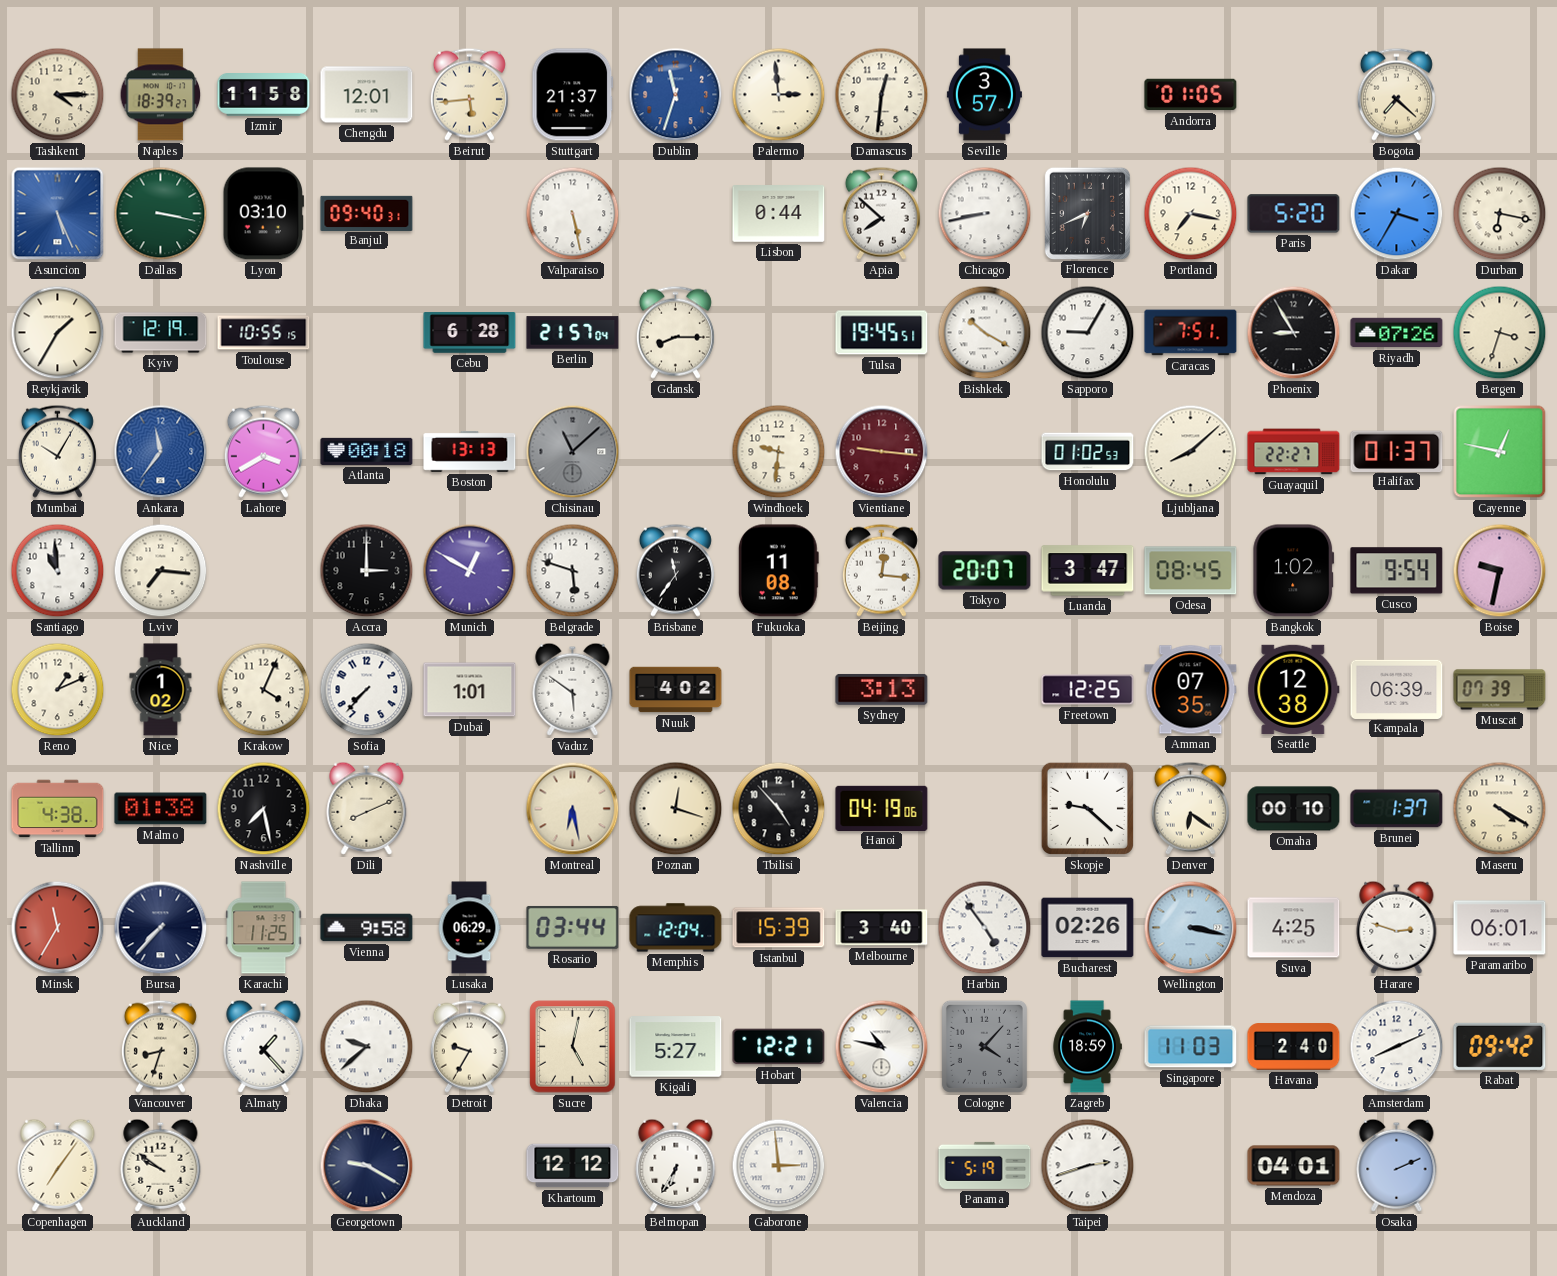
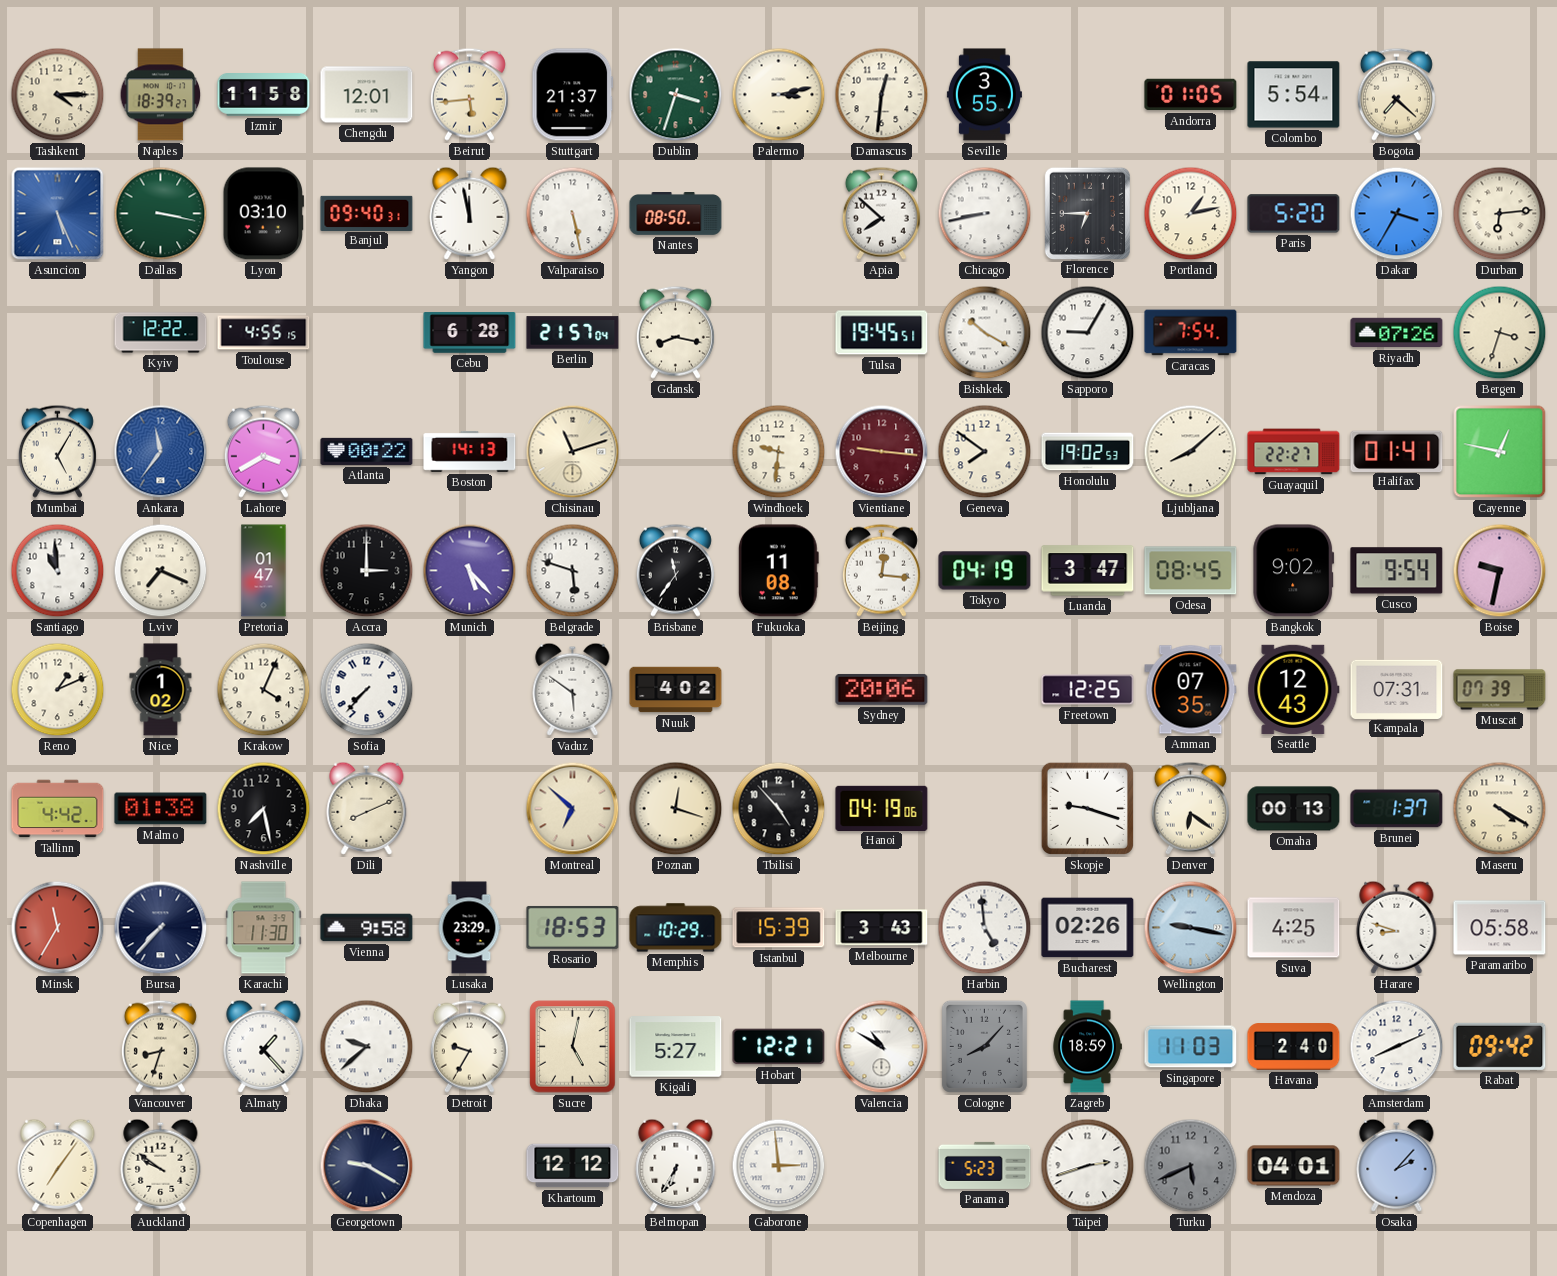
Dublin: 11:33 -> 3:33 (676, 95)
Dublin dial: blue -> green (676, 95)
Palermo: 2:59 -> 3:13 (779, 95)
Seville: 3:57 -> 3:55 (984, 95)
Colombo: none -> 5:54 (1294, 95)
Yangon: none -> 11:58 (470, 213)
Nantes: none -> 08:50 (676, 214)
Lisbon: 0:44 -> none (779, 214)
Florence: 6:41 -> 6:45 (1087, 213)
Portland: 7:17 -> 1:13 (1191, 214)
Durban: 6:17 -> 6:14 (1500, 214)
Reykjavik: 1:35 -> none (58, 333)
Kyiv: 12:19 -> 12:22 (161, 333)
Toulouse: 10:55 -> 4:55 (264, 333)
Gdansk: 8:15 -> 8:17 (675, 332)
Caracas: 7:51 -> 7:54 (1191, 333)
Phoenix: 8:55 -> none (1294, 333)
Mumbai: 10:05 -> 5:05 (57, 451)
Atlanta: 00:18 -> 00:22 (367, 451)
Boston: 13:13 -> 14:13 (470, 451)
Chisinau: 11:08 -> 11:12 (573, 452)
Chisinau dial: grey -> cream (573, 452)
Geneva: none -> 7:51 (985, 452)
Honolulu: 01:02 -> 19:02 (1088, 452)
Halifax: 01:37 -> 01:41 (1397, 451)
Lviv: 7:16 -> 7:19 (161, 571)
Pretoria: none -> 01:47 (264, 571)
Munich: 12:50 -> 5:23 (470, 571)
Tokyo: 20:07 -> 04:19 (985, 571)
Bangkok: 1:02 -> 9:02 (1294, 571)
Dubai: 1:01 -> none (470, 690)
Sydney: 3:13 -> 20:06 (882, 689)
Seattle: 12:38 -> 12:43 (1294, 689)
Kampala: 06:39 -> 07:31 (1397, 689)
Tallinn: 4:38 -> 4:42 (58, 809)
Montreal: 6:28 -> 6:52 (573, 809)
Skopje: 9:22 -> 9:18 (1087, 808)
Omaha: 00:10 -> 00:13 (1294, 809)
Karachi: 11:25 -> 11:30 (264, 928)
Lusaka: 06:29 -> 23:29 (469, 928)
Rosario: 03:44 -> 18:53 (573, 927)
Memphis: 12:04 -> 10:29 (676, 928)
Melbourne: 3:40 -> 3:43 (882, 928)
Harbin: 4:54 -> 4:59 (985, 928)
Wellington: 3:17 -> 9:17 (1191, 928)
Harare: 2:48 -> 8:48 (1397, 927)
Paramaribo: 06:01 -> 05:58 (1500, 928)
Valencia: 10:47 -> 10:50 (882, 1047)
Cologne: 4:07 -> 8:07 (984, 1046)
Panama: 5:19 -> 5:23 (985, 1165)
Turku: none -> 5:41 (1191, 1166)
Osaka: 2:11 -> 2:07 (1397, 1165)
